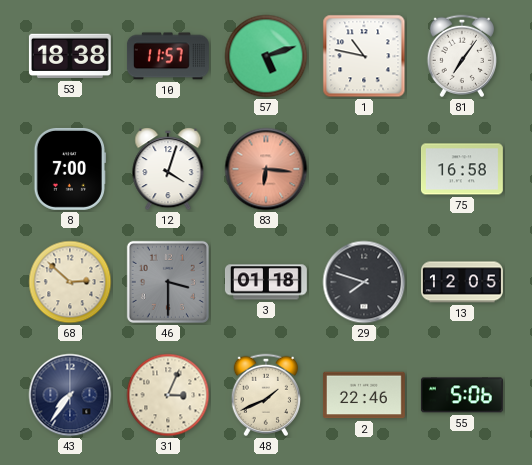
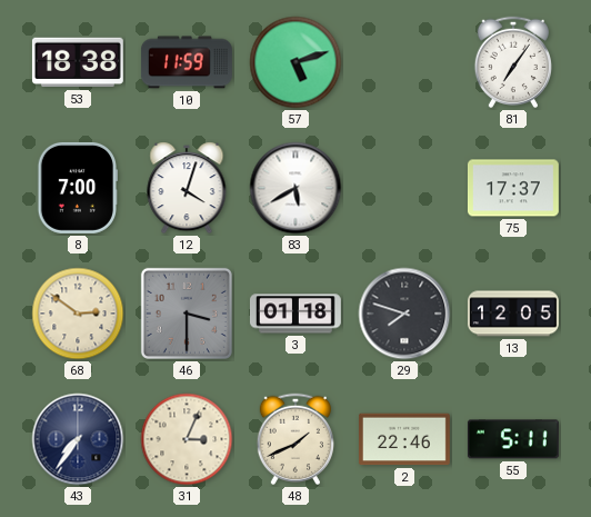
10: 11:57 -> 11:59 (187, 62)
1: 10:47 -> none (364, 56)
83: 6:16 -> 5:40 (295, 188)
83 dial: salmon -> white (295, 188)
75: 16:58 -> 17:37 (513, 188)
68: 2:52 -> 2:51 (78, 314)
55: 5:06 -> 5:11 (513, 439)
